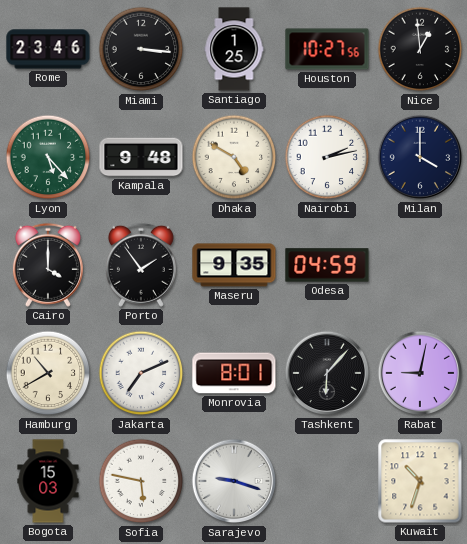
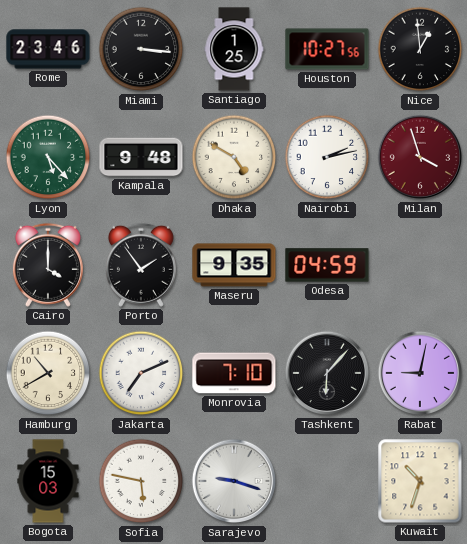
Milan: 4:00 -> 3:57 (420, 157)
Milan dial: navy -> burgundy (420, 157)
Monrovia: 8:01 -> 7:10 (234, 373)
